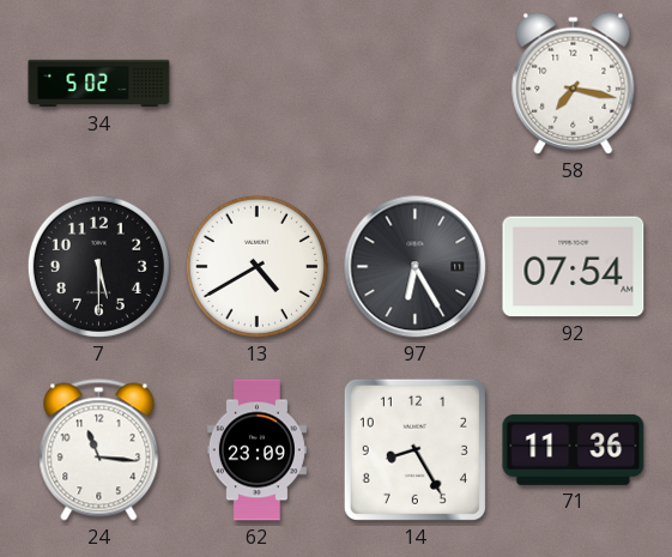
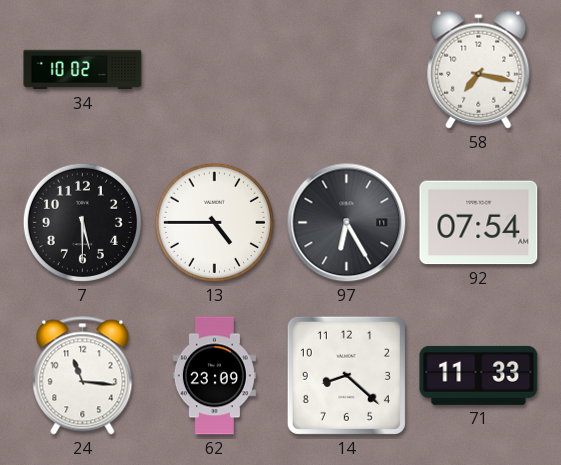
34: 5:02 -> 10:02 (83, 70)
13: 4:40 -> 4:45 (214, 222)
14: 8:25 -> 8:22 (346, 375)
71: 11:36 -> 11:33 (479, 375)
